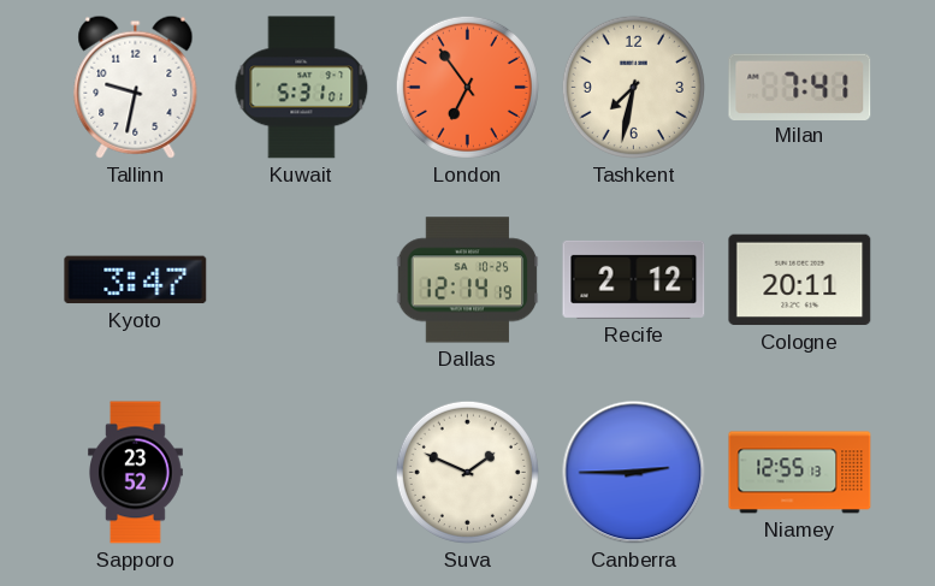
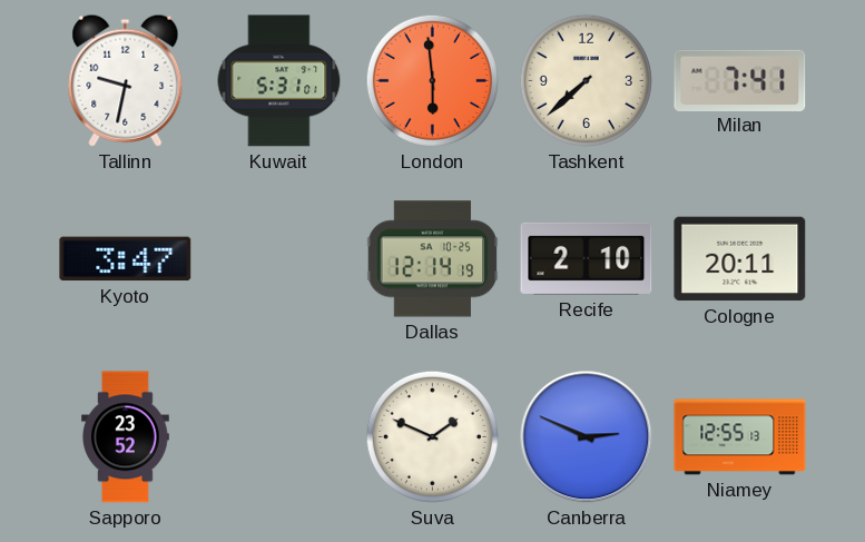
London: 6:54 -> 5:59 (432, 80)
Tashkent: 7:32 -> 7:38 (586, 80)
Recife: 2:12 -> 2:10 (587, 258)
Canberra: 2:45 -> 2:49 (587, 437)
